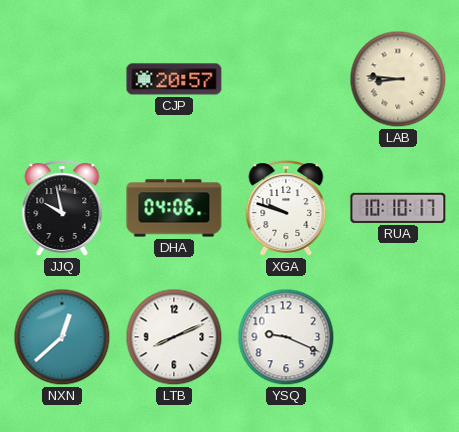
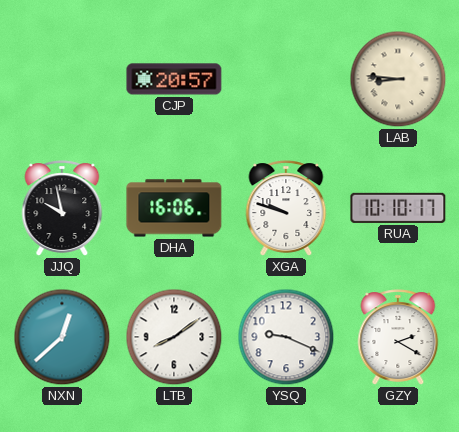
DHA: 04:06 -> 16:06 (174, 208)
LTB: 8:11 -> 8:09 (174, 337)
GZY: none -> 2:20 (398, 337)
